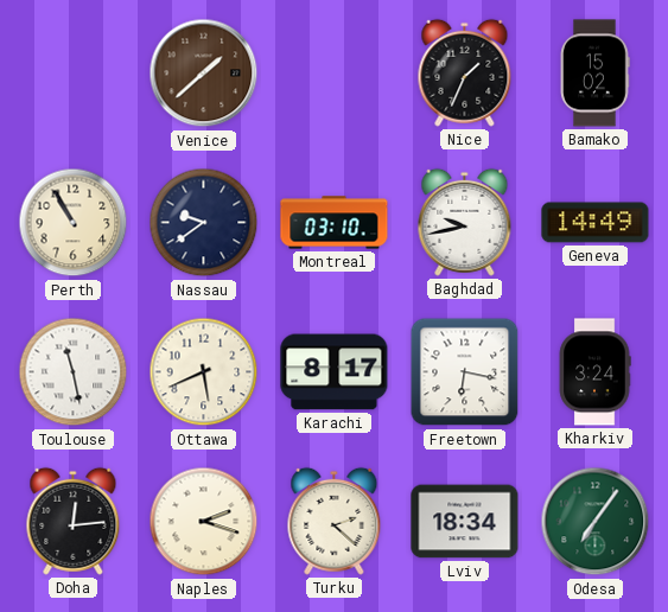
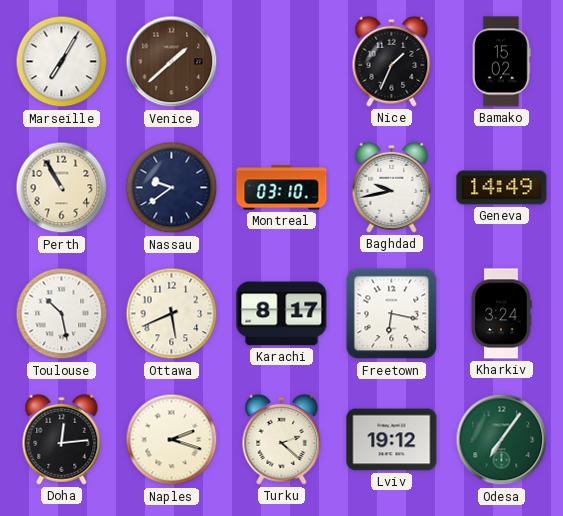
Marseille: none -> 7:05 (62, 62)
Toulouse: 11:28 -> 10:28 (62, 314)
Lviv: 18:34 -> 19:12 (392, 440)
